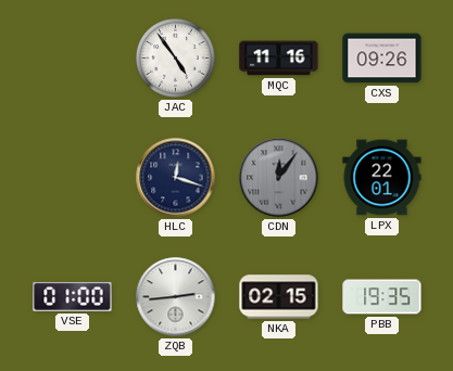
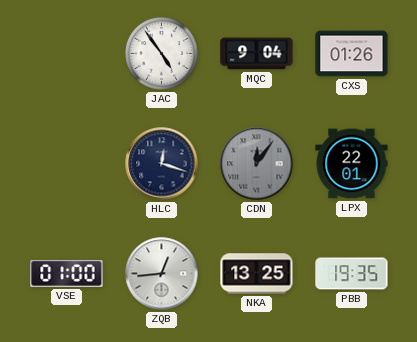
MQC: 11:16 -> 9:04 (257, 54)
CXS: 09:26 -> 01:26 (352, 54)
ZQB: 2:44 -> 12:44 (162, 274)
NKA: 02:15 -> 13:25 (257, 274)
